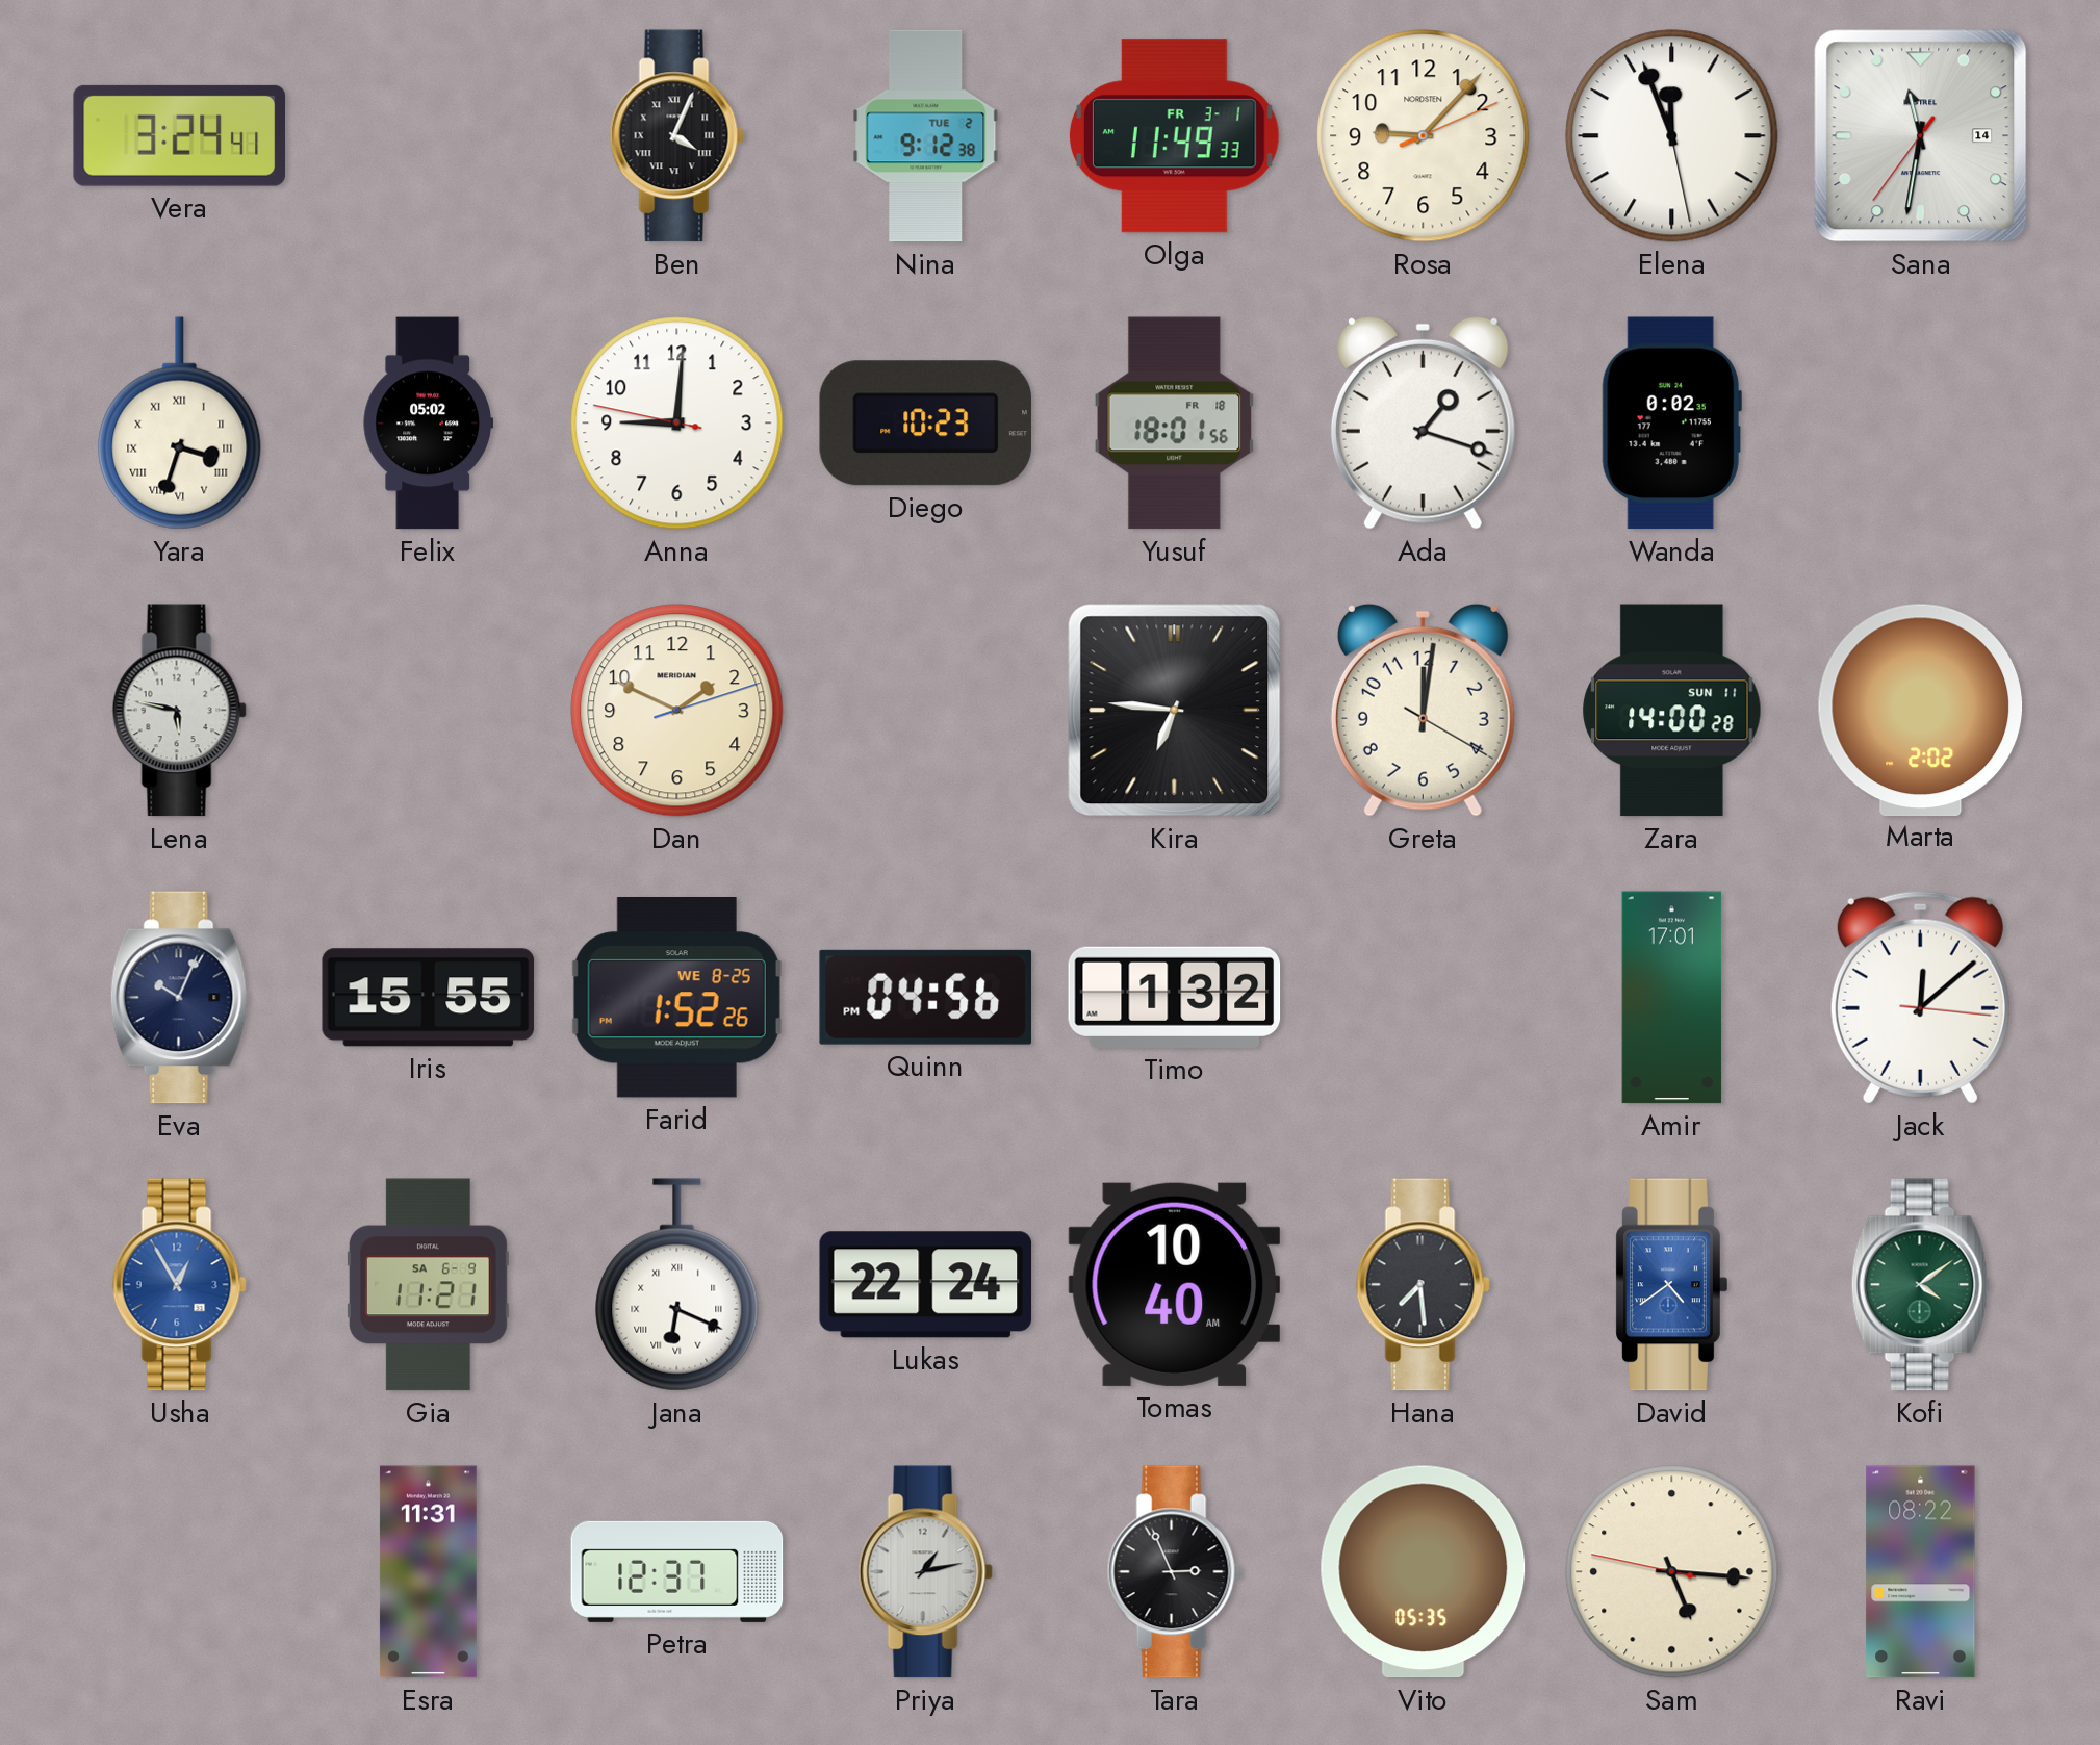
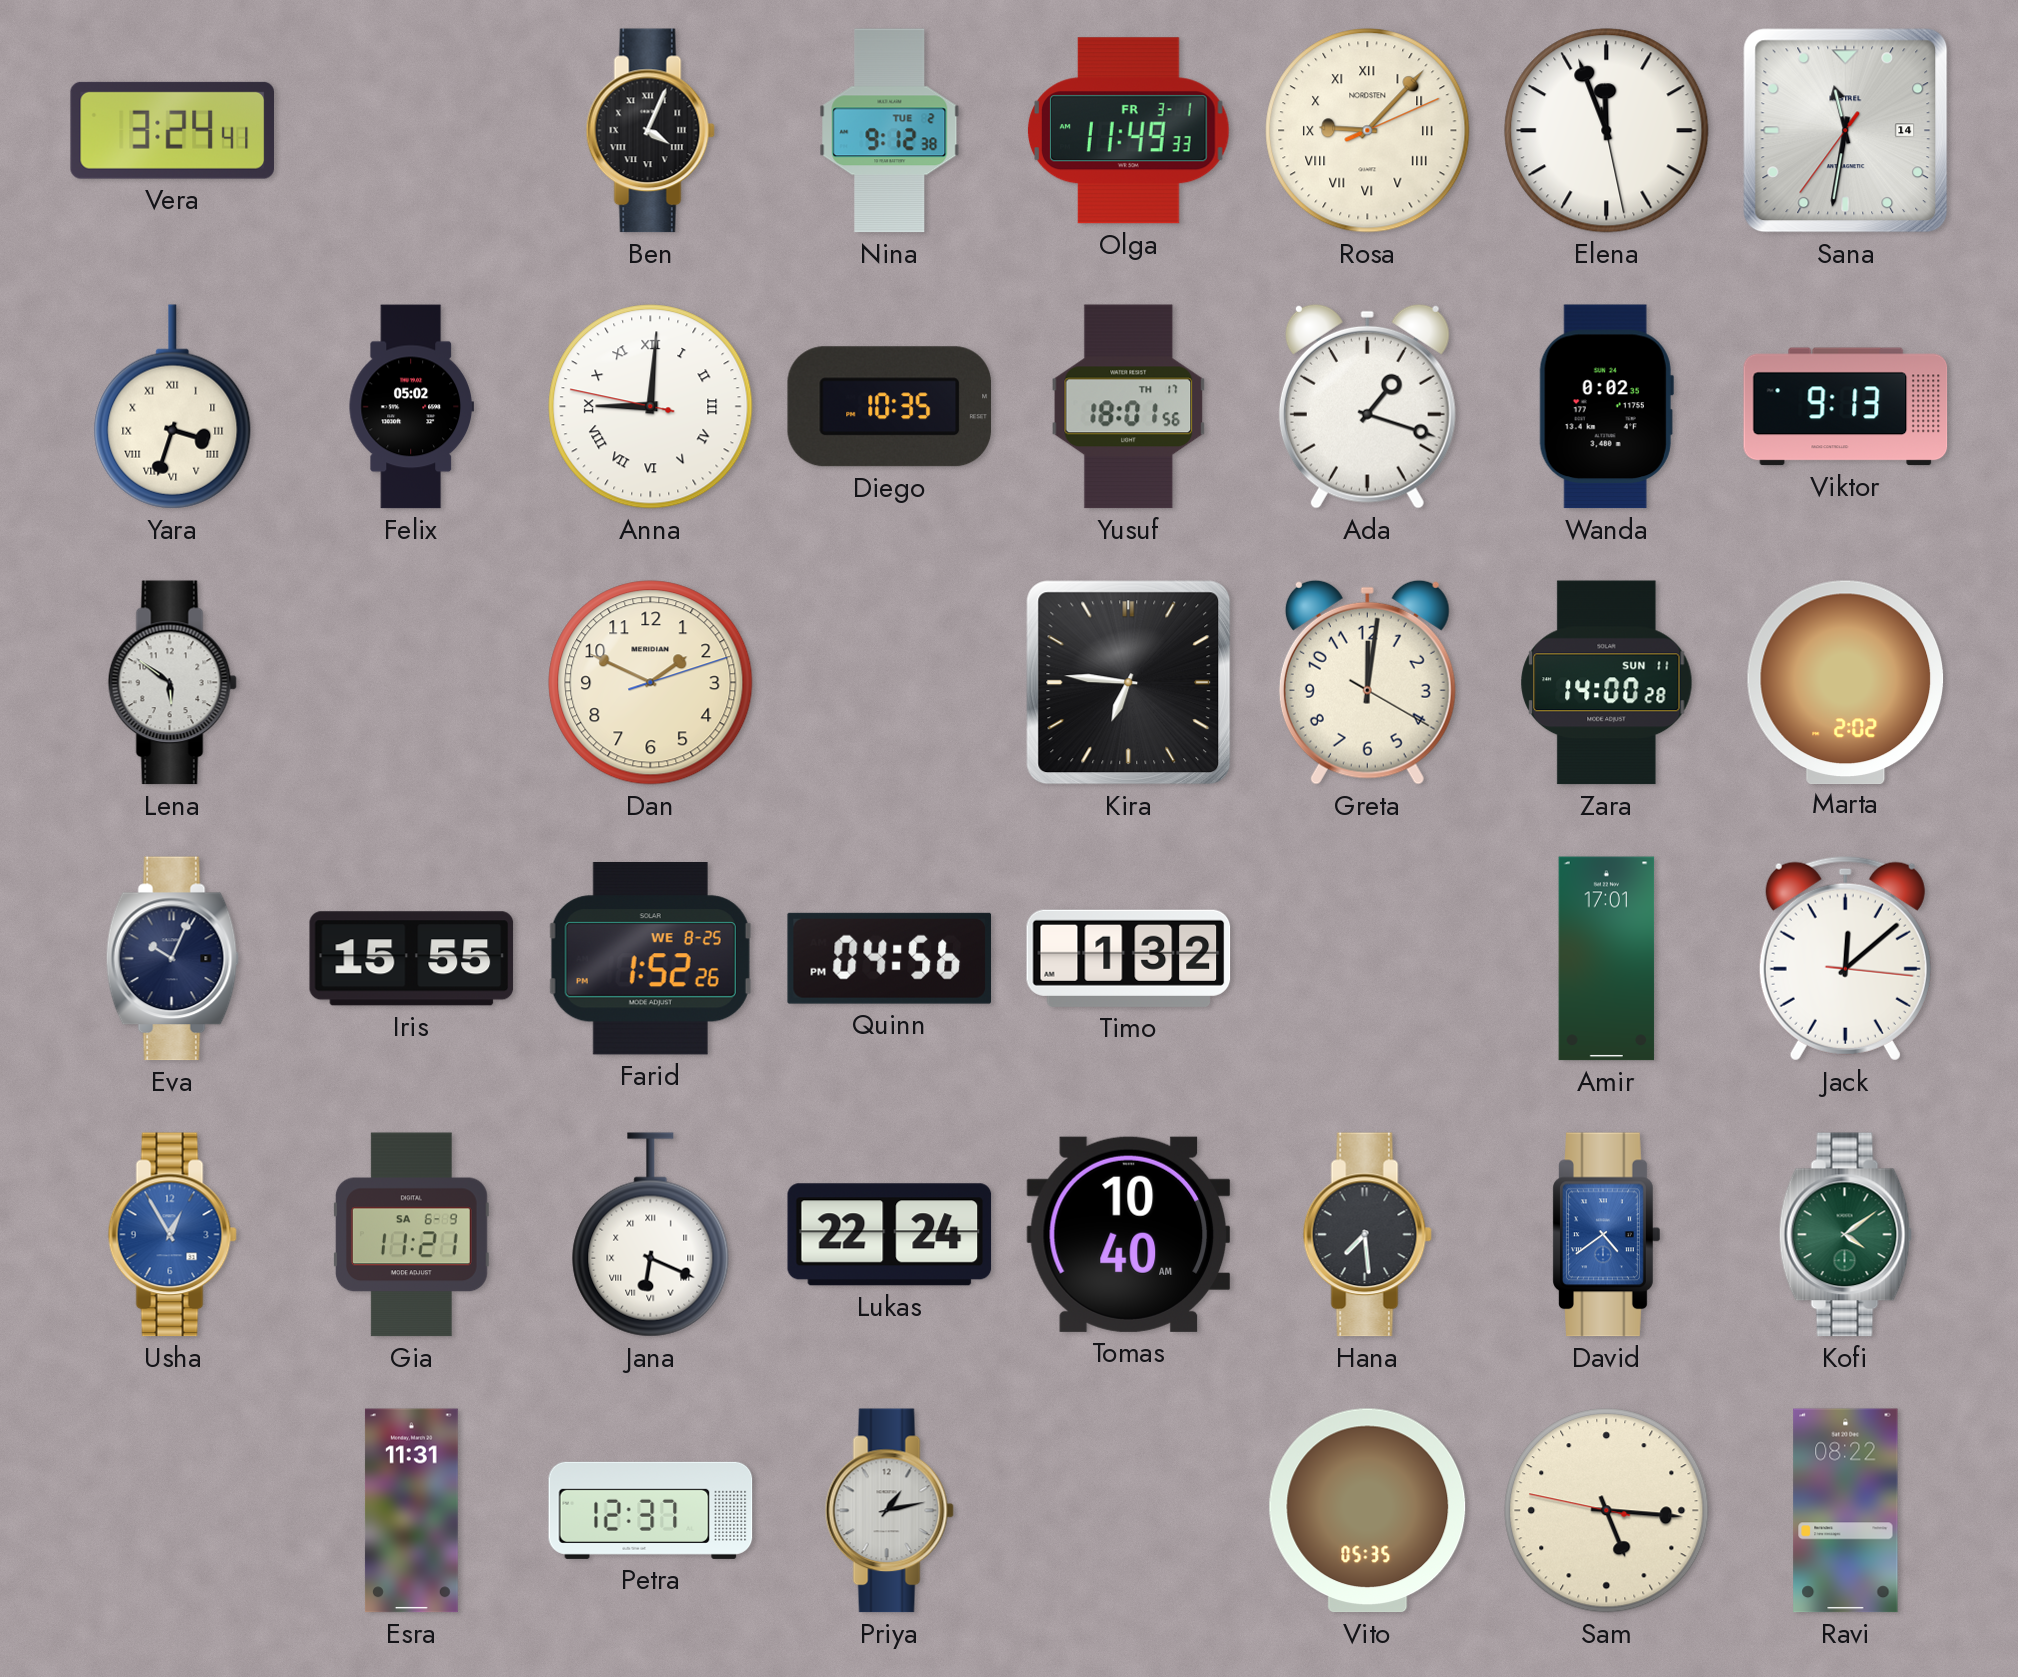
Rosa numerals: Arabic -> Roman (1368, 131)
Anna numerals: Arabic -> Roman (651, 407)
Diego: 10:23 -> 10:35 (889, 407)
Yusuf date: FR 18 -> TH 17 (1129, 407)
Viktor: none -> 9:13 (1846, 407)
Lena: 5:47 -> 5:51 (172, 683)
Tara: 2:56 -> none (1174, 1572)
